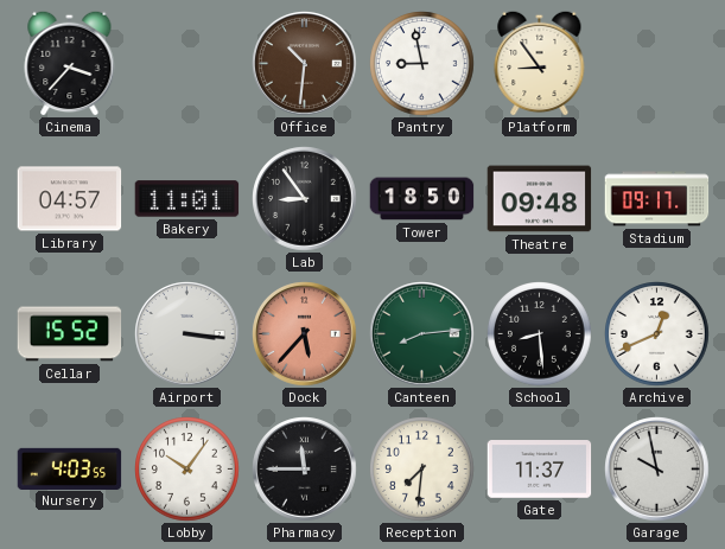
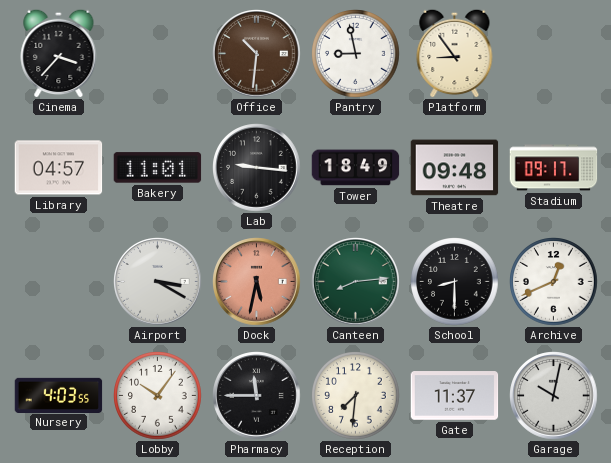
Lab: 8:54 -> 9:16 (257, 168)
Tower: 18:50 -> 18:49 (356, 168)
Cellar: 15:52 -> none (70, 334)
Airport: 3:16 -> 3:20 (158, 282)
Dock: 5:37 -> 5:32 (257, 282)
School: 8:29 -> 8:30 (455, 282)
Garage: 9:58 -> 10:02 (554, 396)
